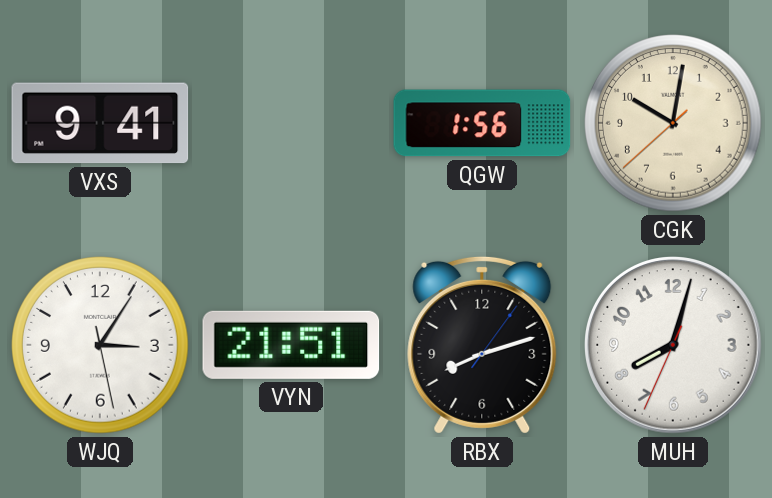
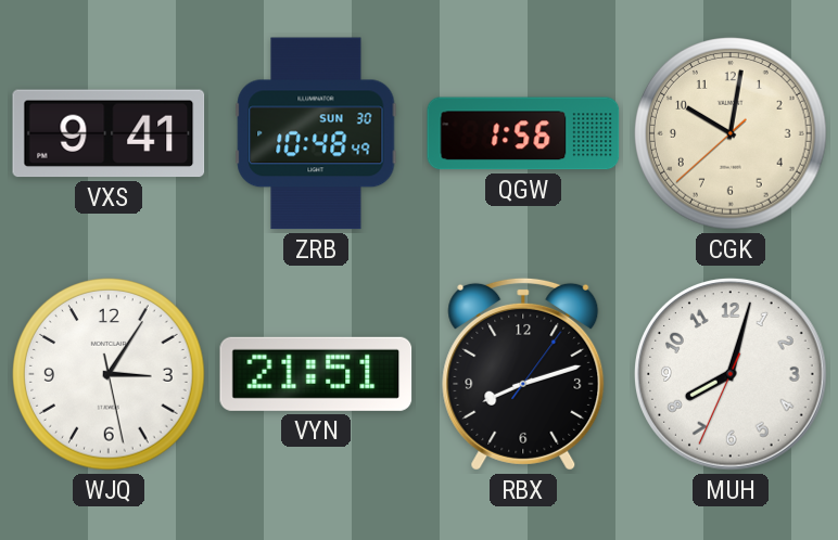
ZRB: none -> 10:48 (316, 133)
